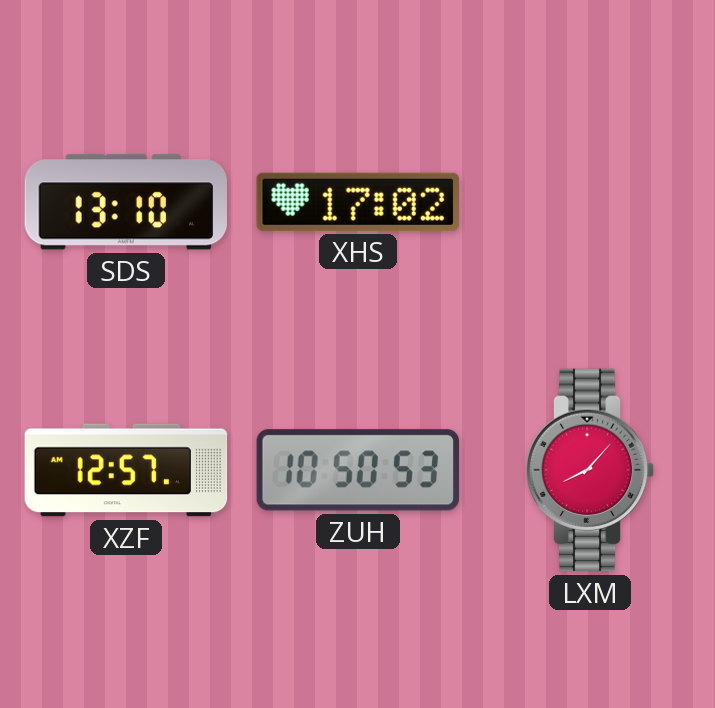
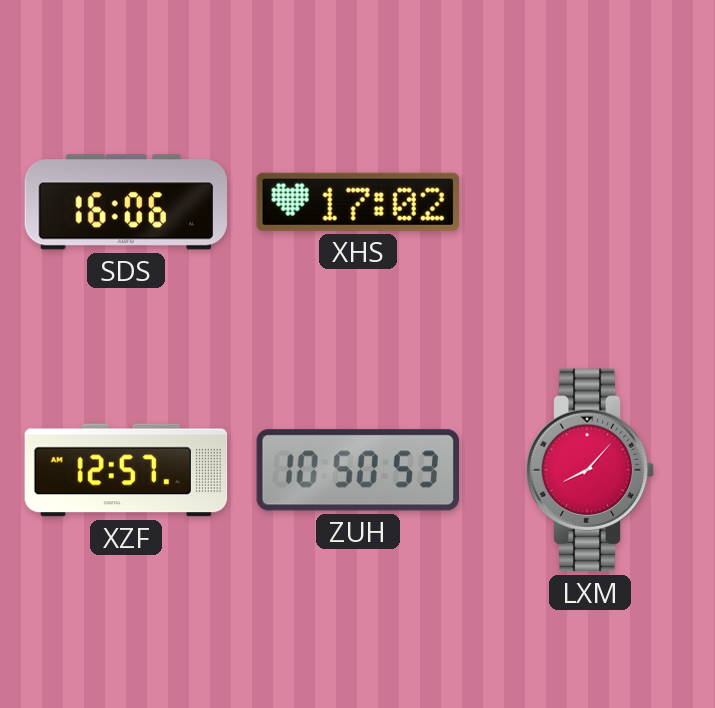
SDS: 13:10 -> 16:06 (125, 202)
